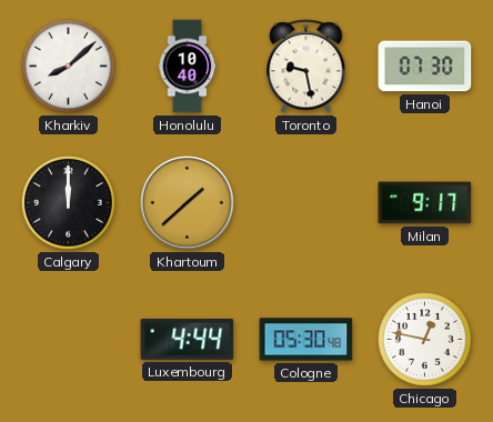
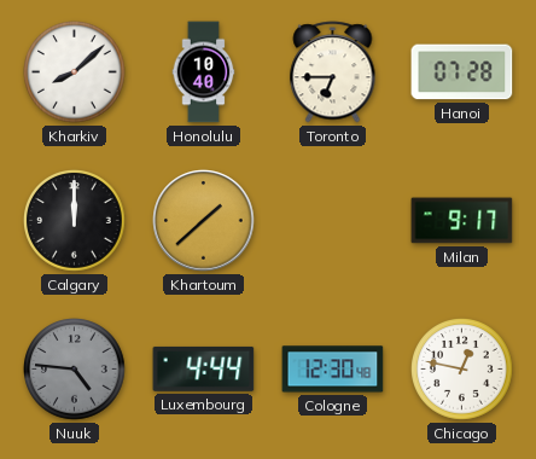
Toronto: 9:28 -> 6:45 (333, 72)
Hanoi: 07:30 -> 07:28 (462, 72)
Nuuk: none -> 4:46 (75, 370)
Cologne: 05:30 -> 12:30 (333, 370)
